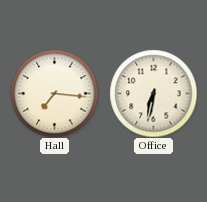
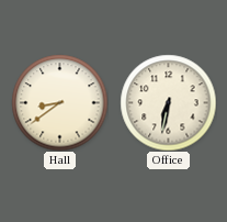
Hall: 7:16 -> 8:39 (59, 102)
